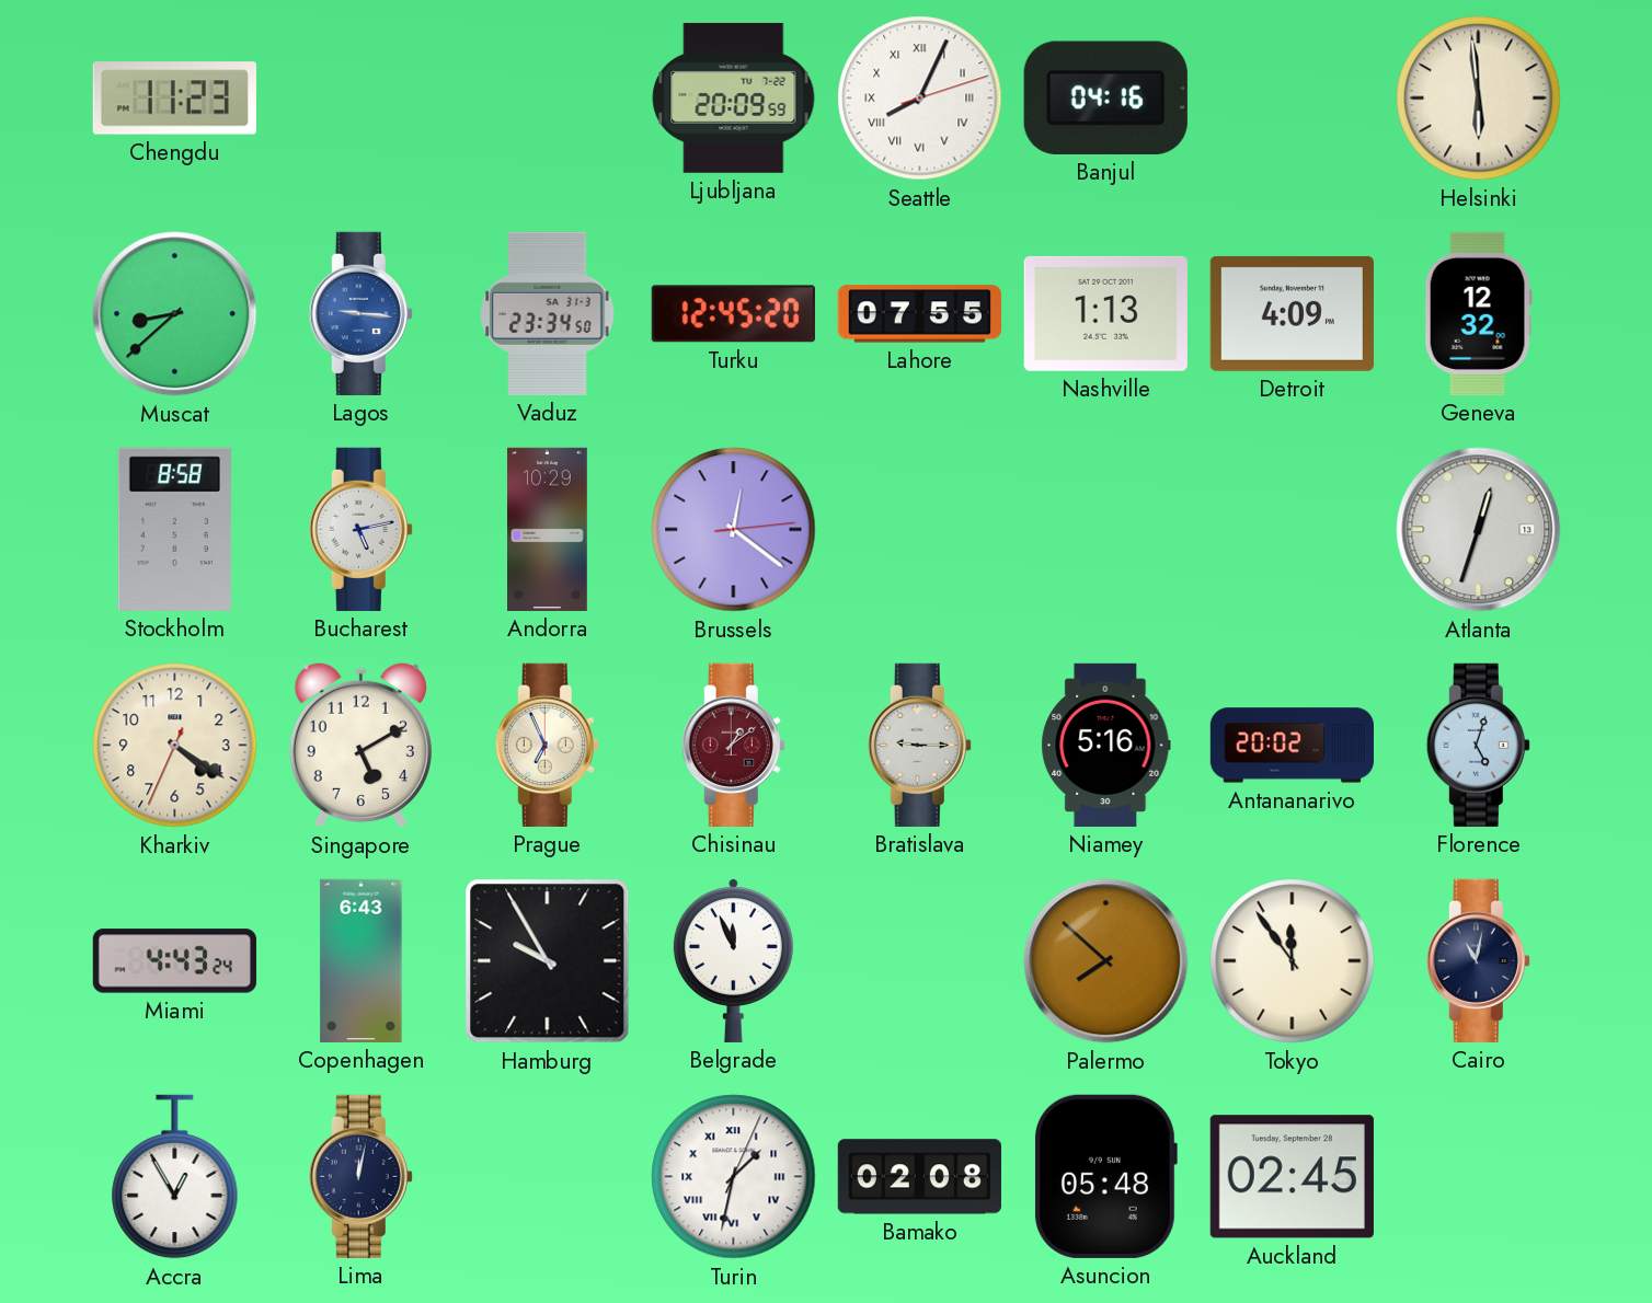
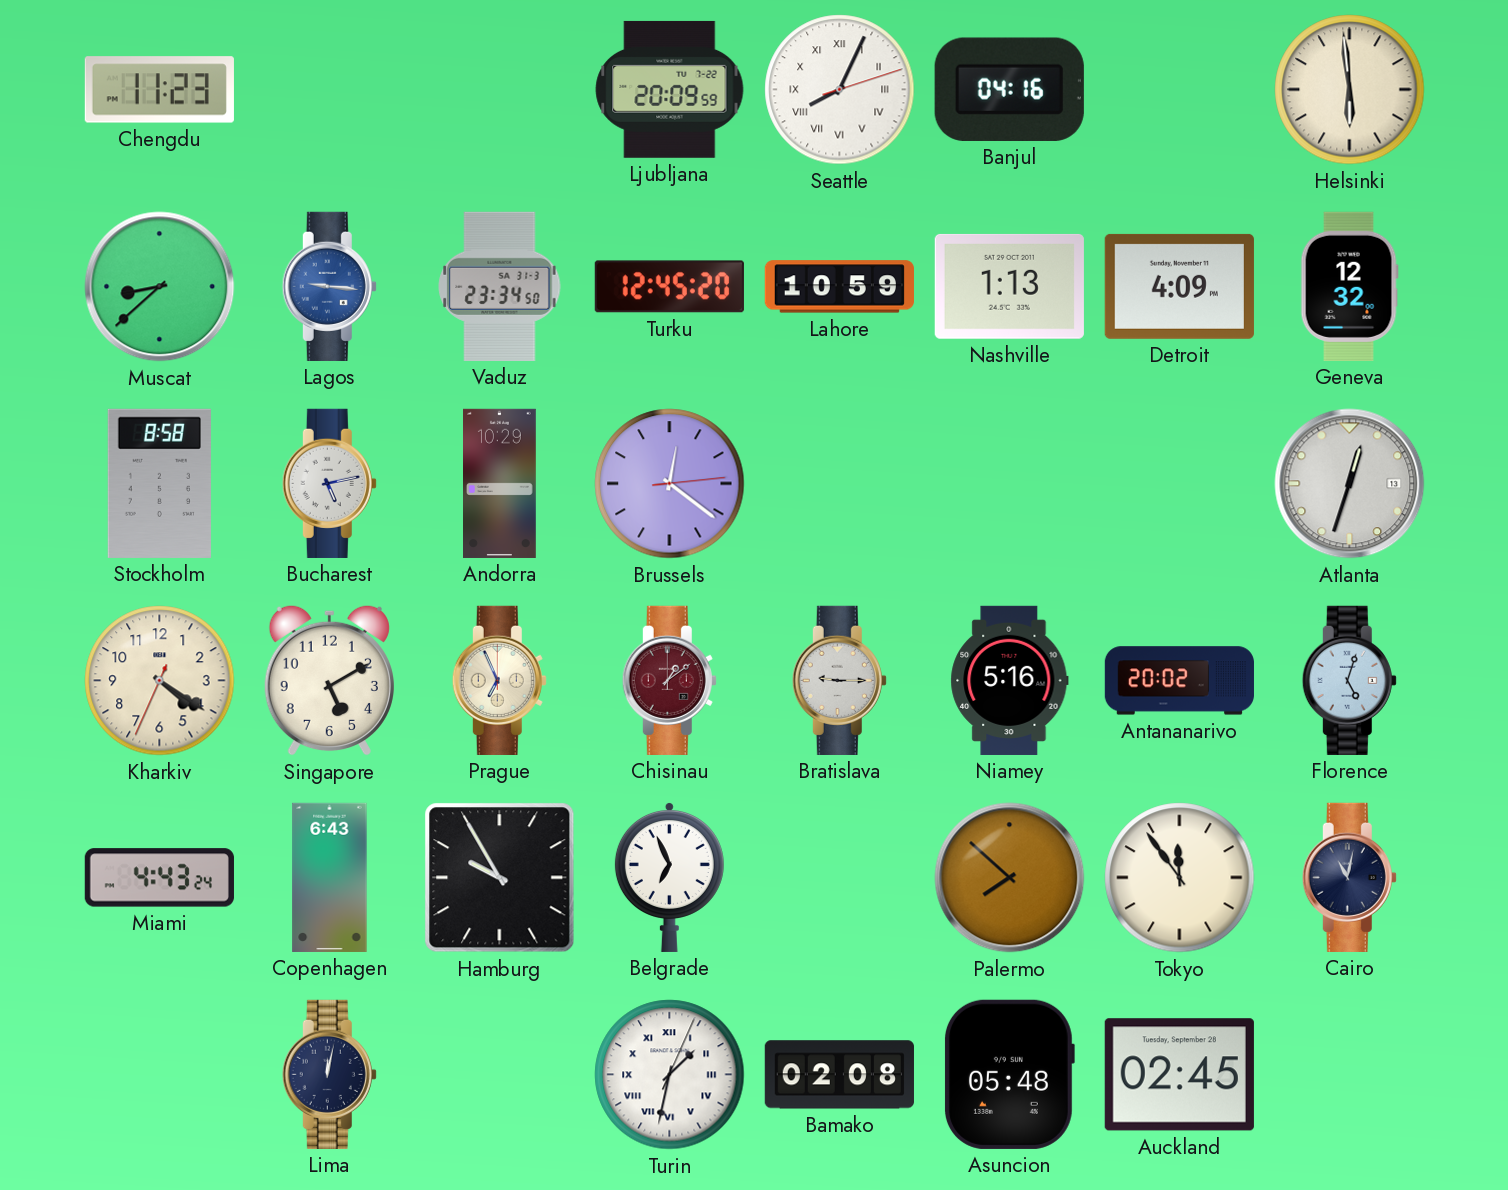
Lahore: 07:55 -> 10:59 (839, 287)
Belgrade: 11:56 -> 6:56 (669, 877)
Accra: 12:55 -> none (175, 1177)
